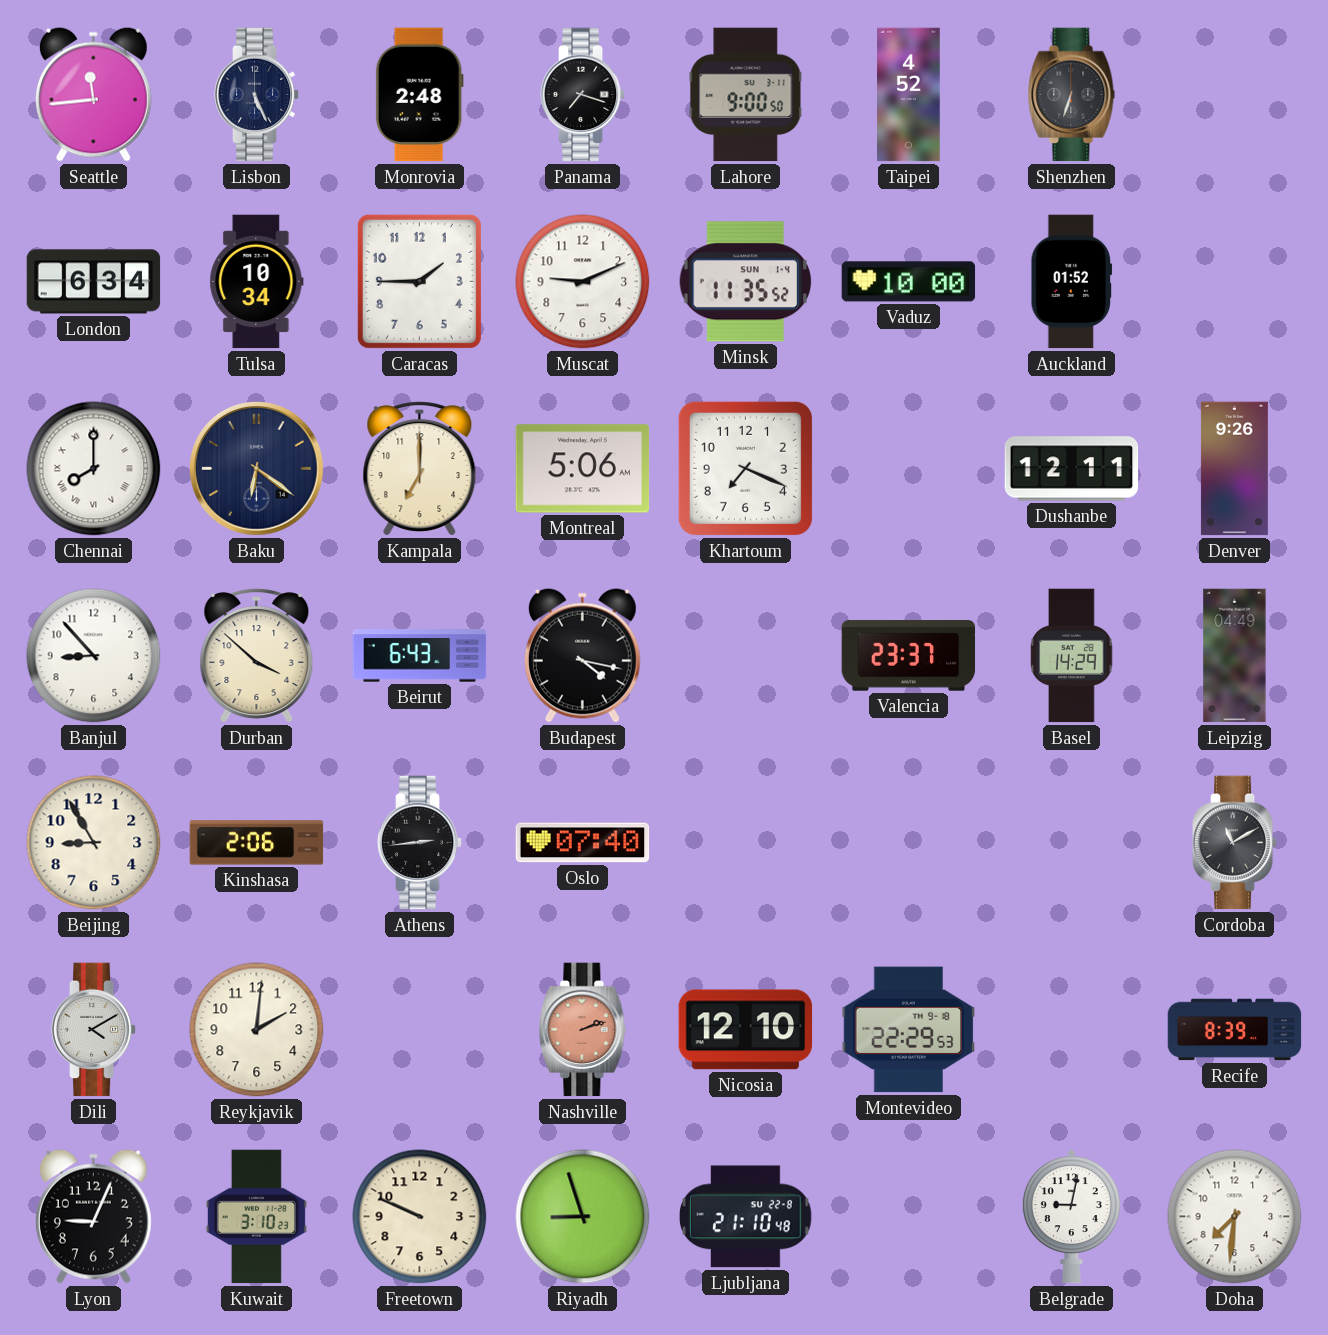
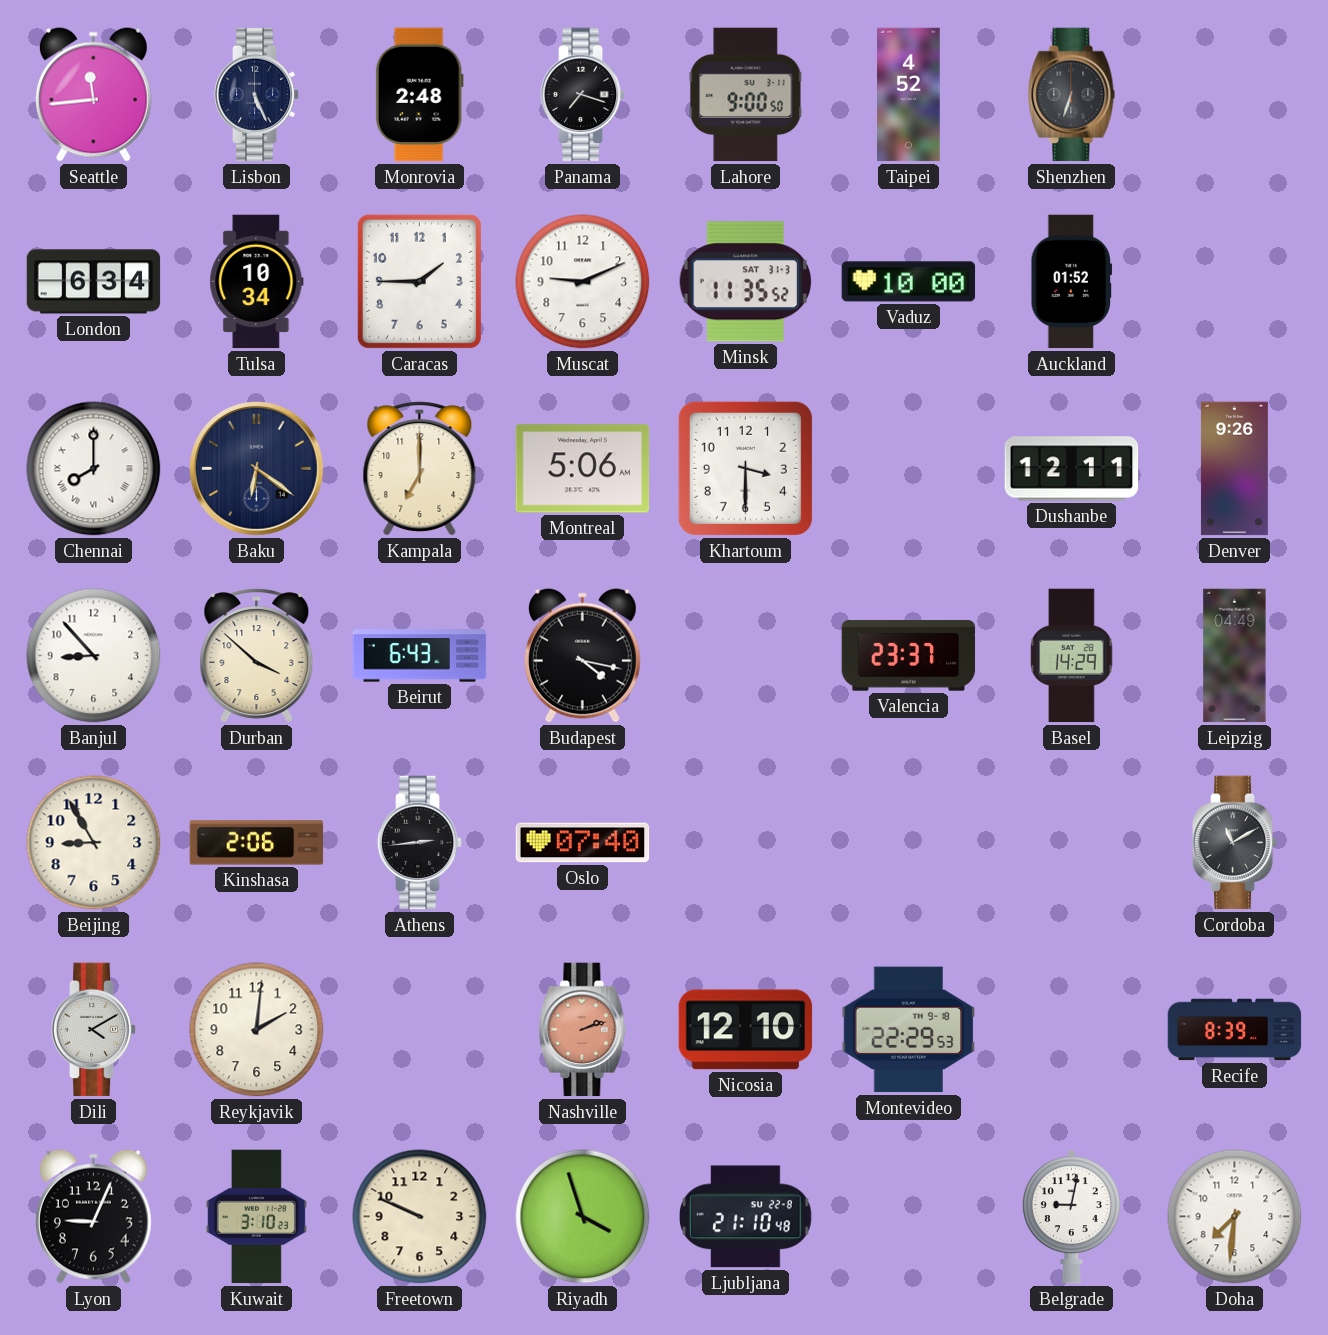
Minsk date: SUN 1-4 -> SAT 31-3 (745, 282)
Khartoum: 7:19 -> 3:30 (745, 468)
Riyadh: 8:57 -> 3:57 (583, 1217)
